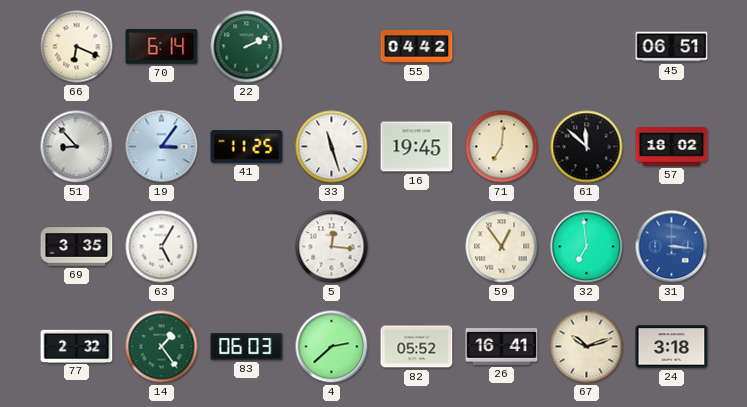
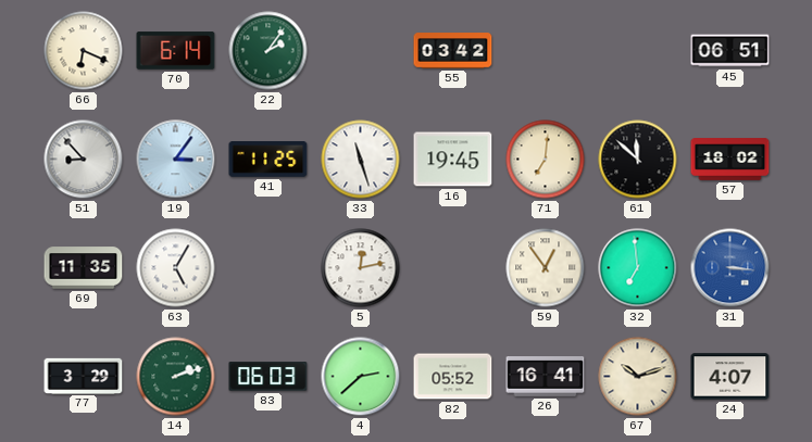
22: 2:11 -> 2:06 (268, 51)
55: 04:42 -> 03:42 (453, 51)
69: 3:35 -> 11:35 (84, 268)
5: 12:16 -> 12:13 (361, 268)
77: 2:32 -> 3:29 (84, 376)
14: 1:24 -> 2:12 (176, 377)
24: 3:18 -> 4:07 (730, 377)
